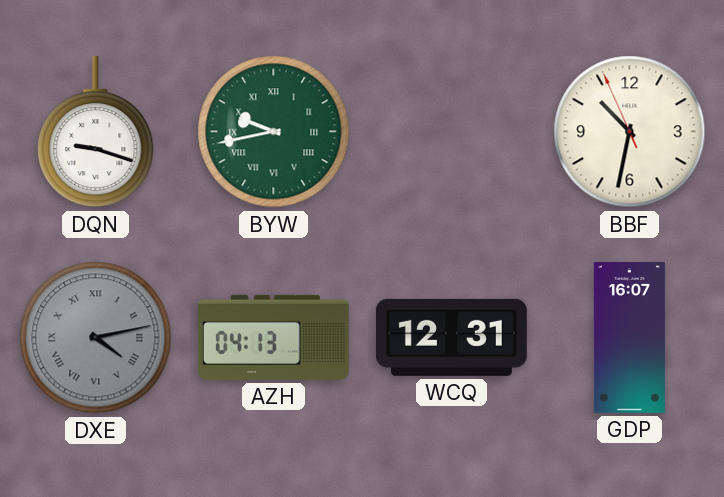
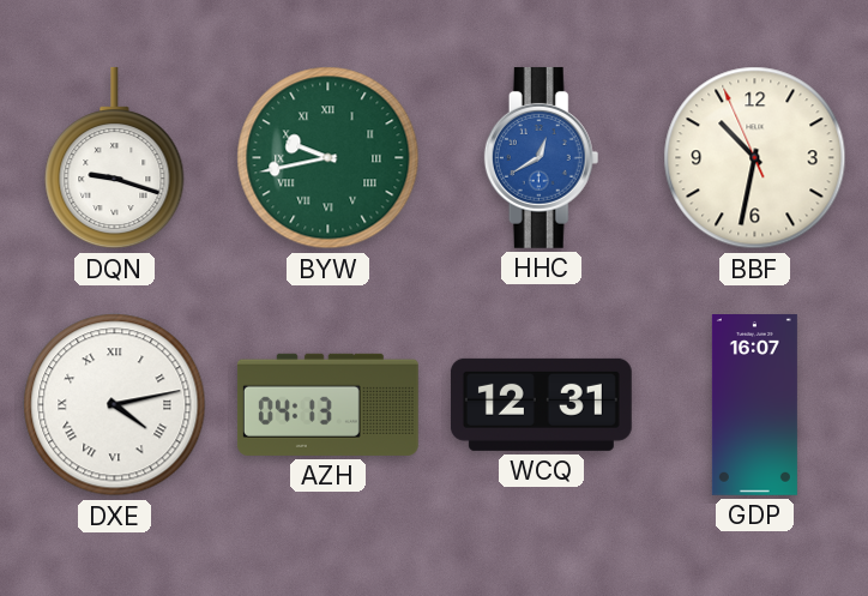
HHC: none -> 12:40 (542, 157)
DXE dial: grey -> white (115, 405)
